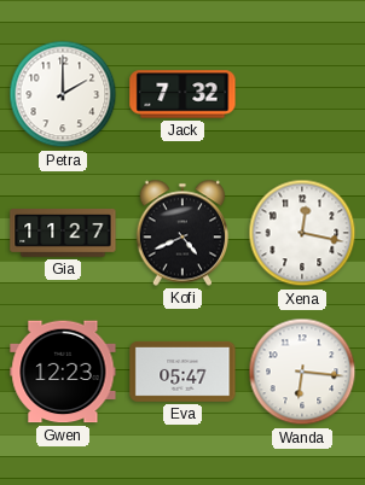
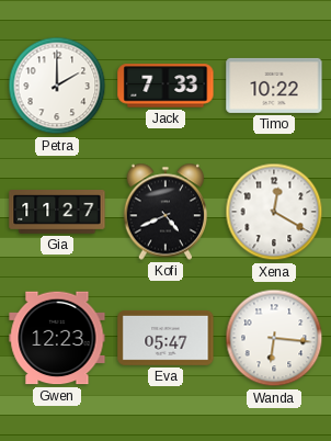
Jack: 7:32 -> 7:33 (165, 86)
Timo: none -> 10:22 (274, 86)
Xena: 12:17 -> 12:20 (274, 212)
